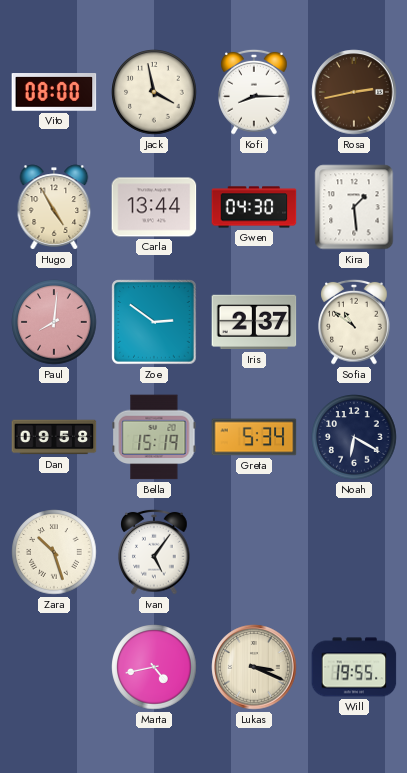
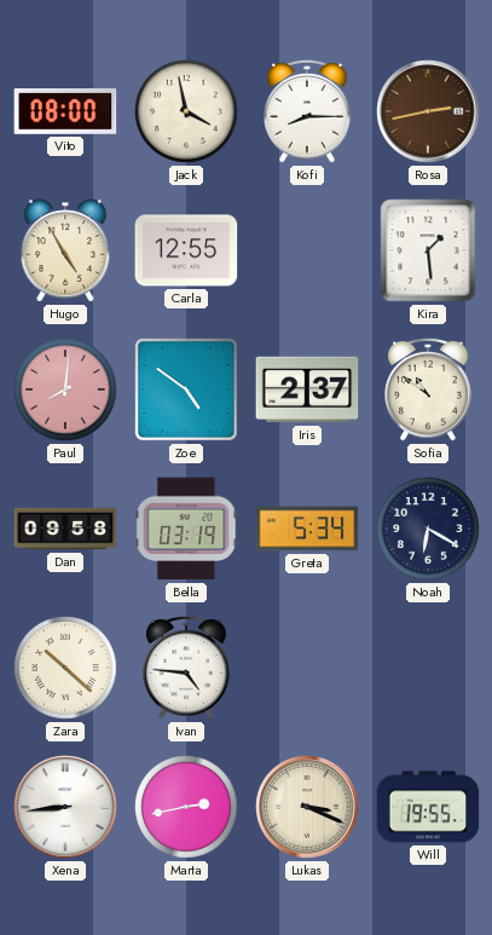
Carla: 13:44 -> 12:55 (186, 250)
Gwen: 04:30 -> none (254, 207)
Zoe: 2:51 -> 4:51 (186, 389)
Bella: 15:19 -> 03:19 (186, 529)
Zara: 10:27 -> 10:22 (65, 668)
Ivan: 5:06 -> 4:46 (186, 668)
Xena: none -> 8:44 (65, 807)
Marta: 4:43 -> 2:43 (186, 807)
